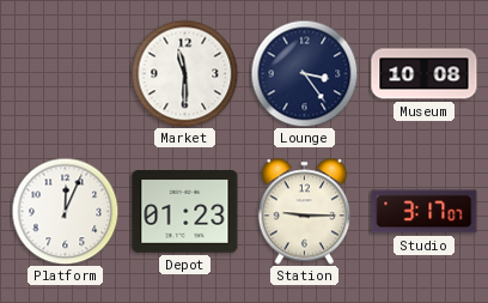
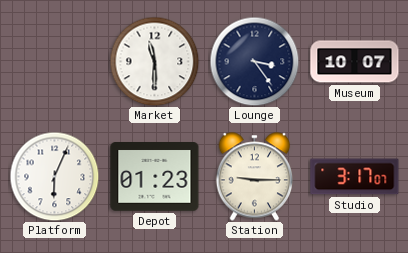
Museum: 10:08 -> 10:07 (355, 62)
Platform: 12:04 -> 6:04 (54, 176)
